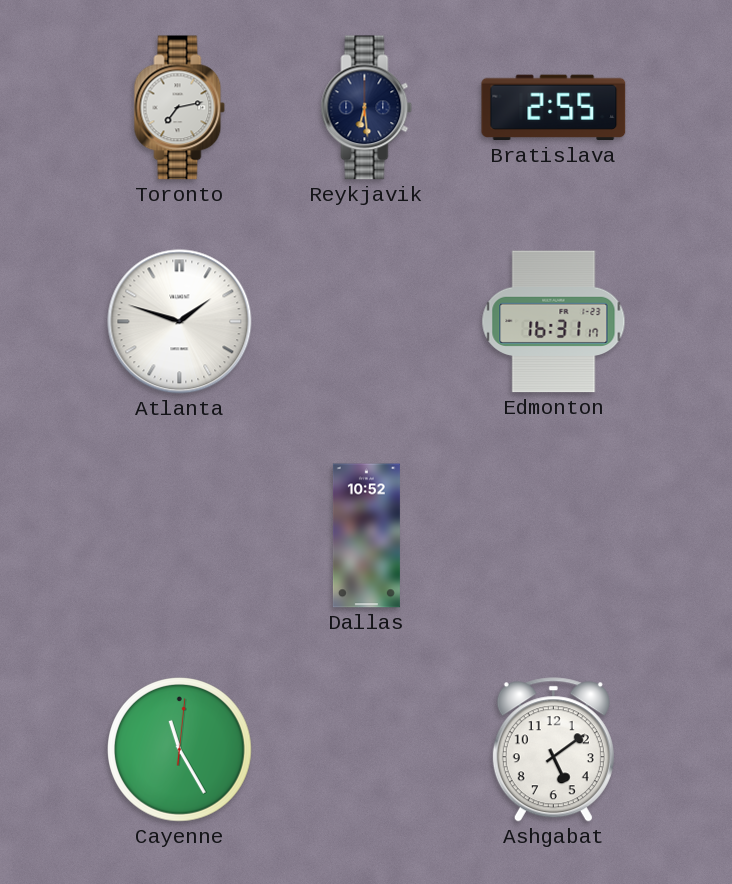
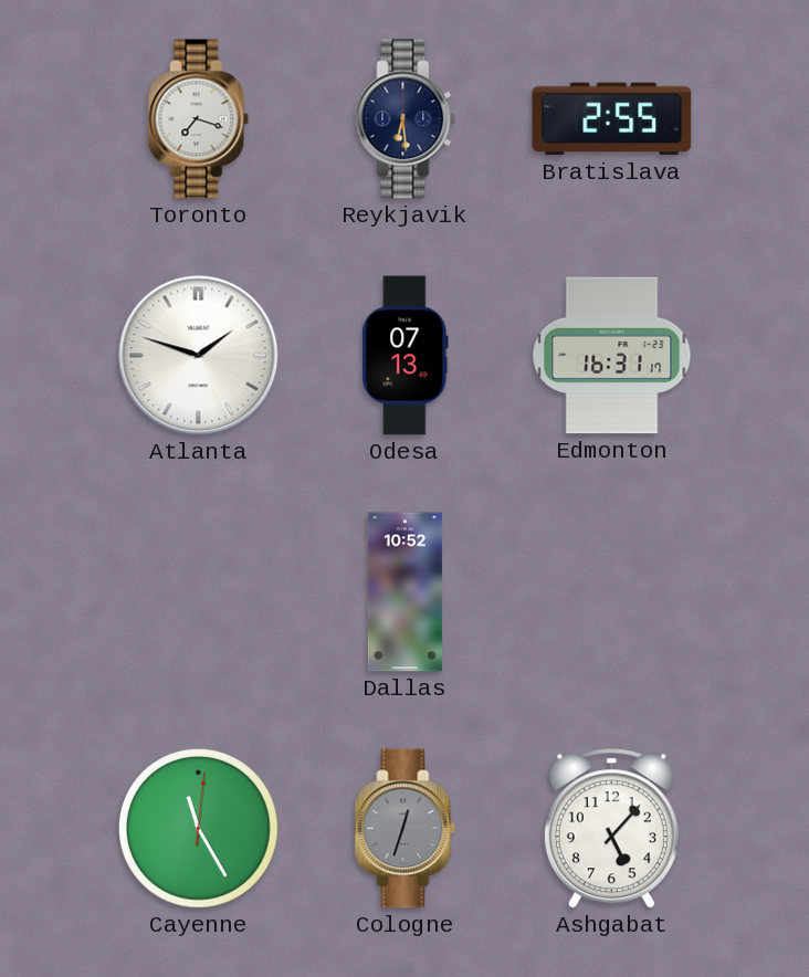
Toronto: 7:13 -> 7:18 (199, 119)
Odesa: none -> 07:13 (406, 356)
Cologne: none -> 12:33 (406, 829)
Ashgabat: 5:09 -> 5:07 (611, 829)
